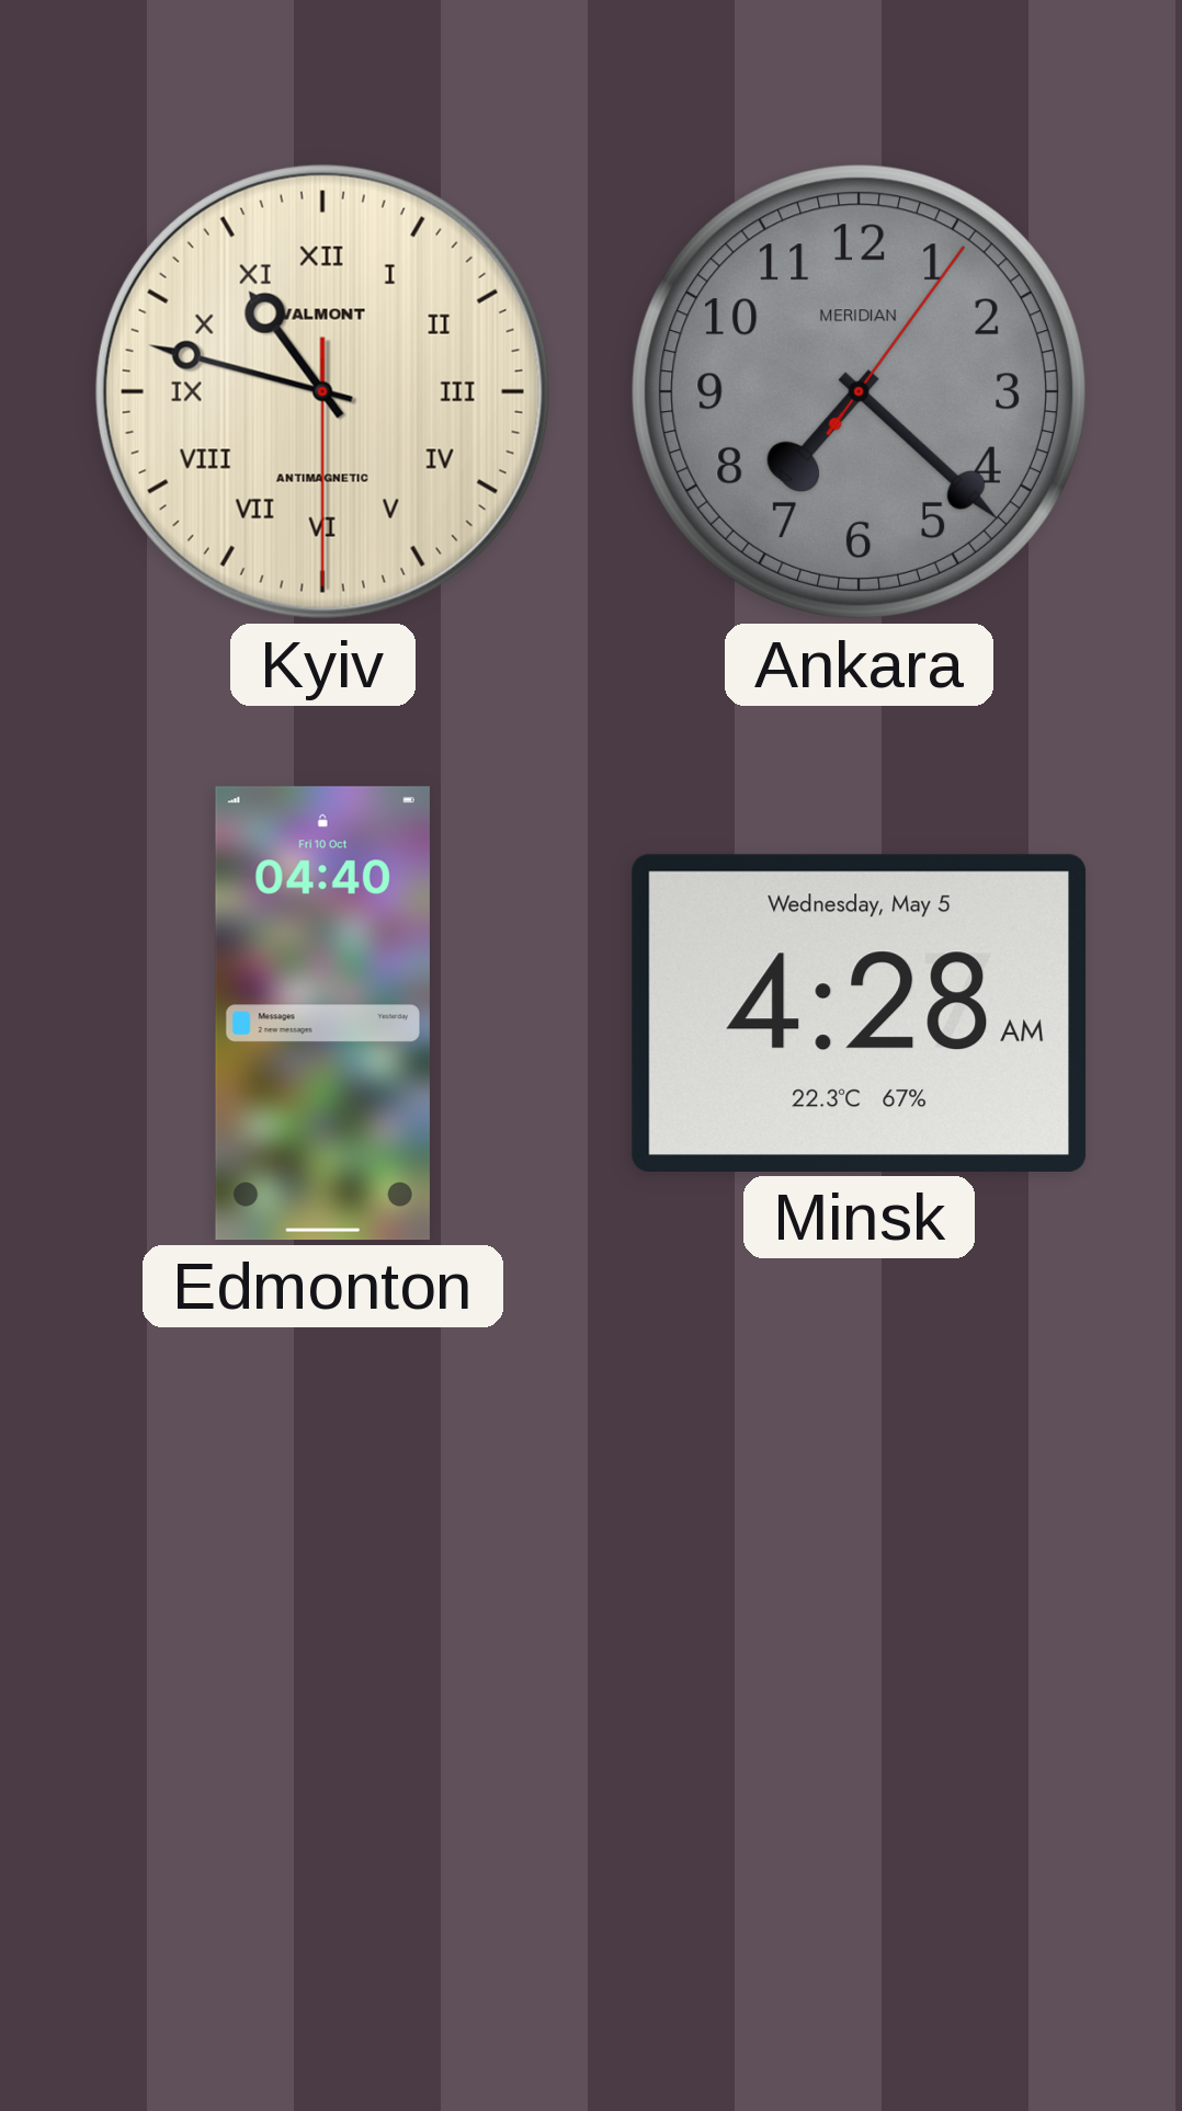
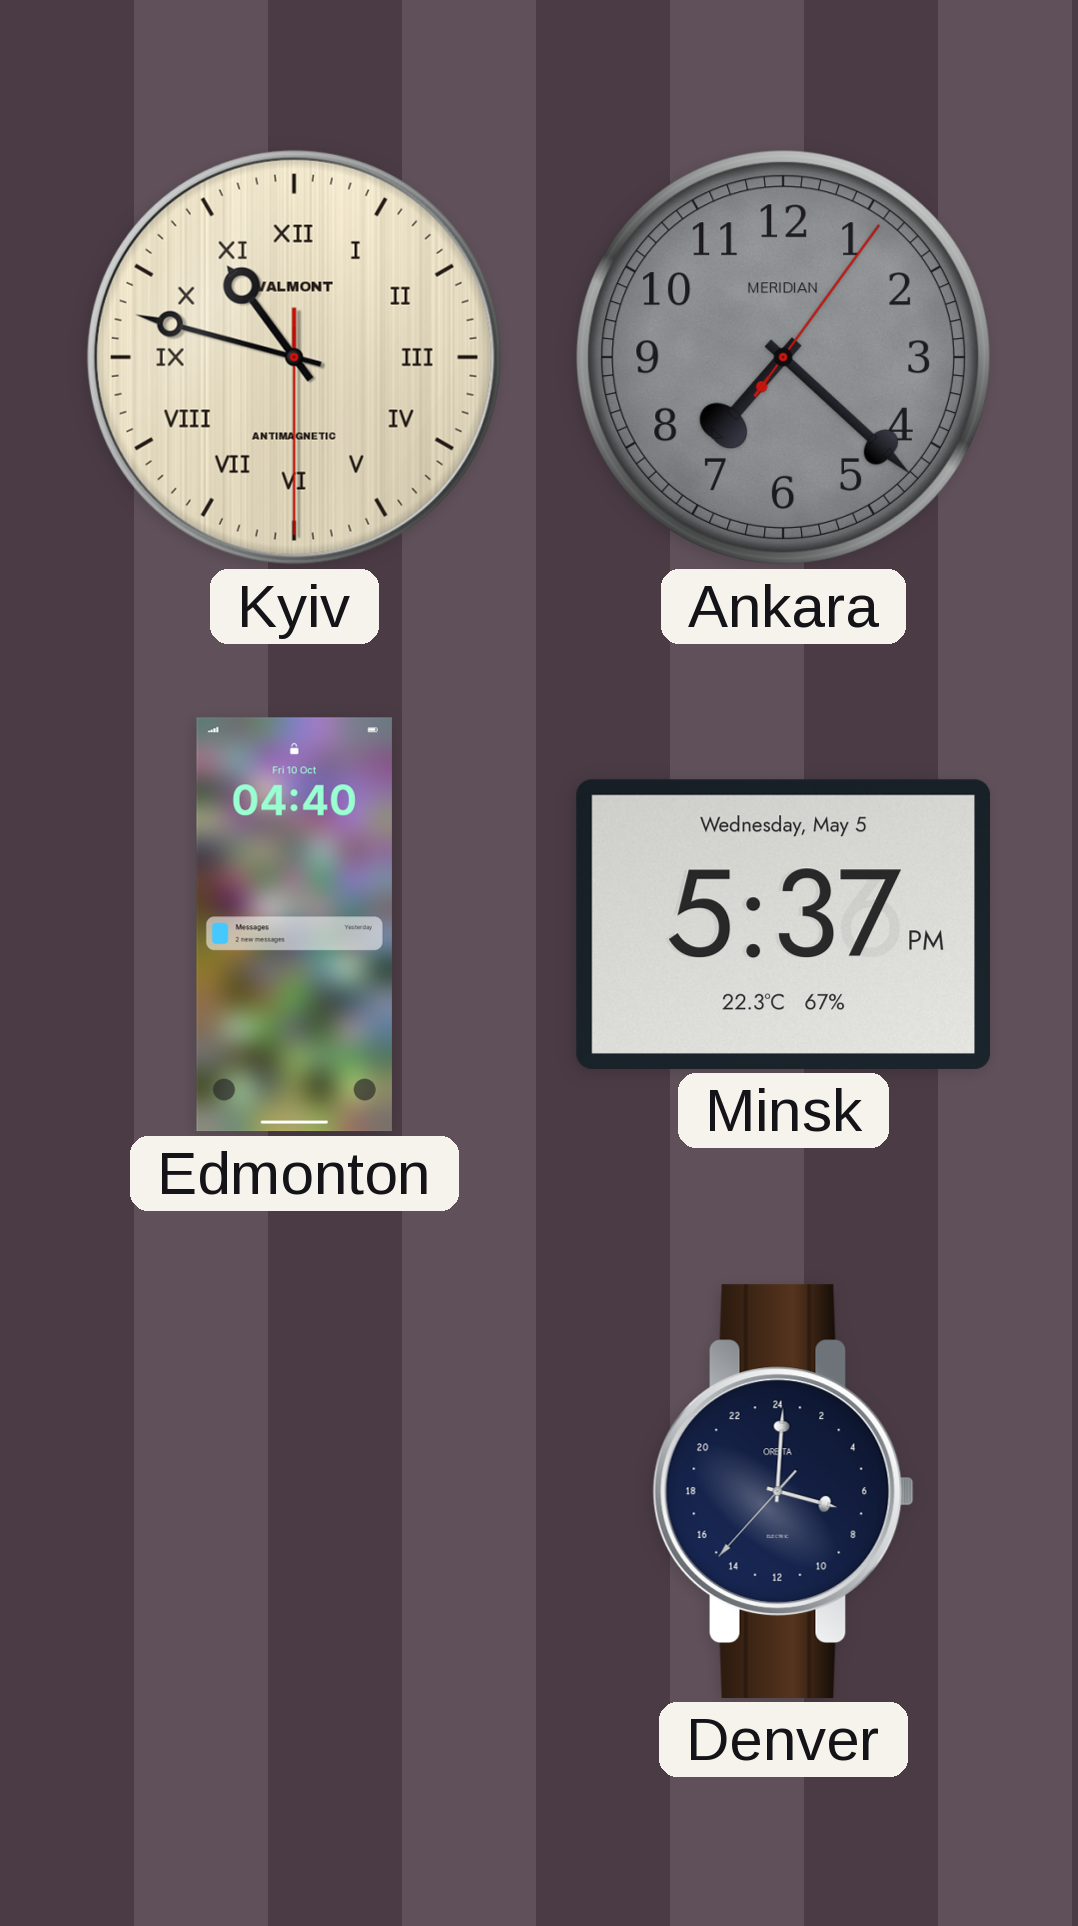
Minsk: 4:28 -> 5:37 (784, 924)
Denver: none -> 7:00 (783, 1491)
